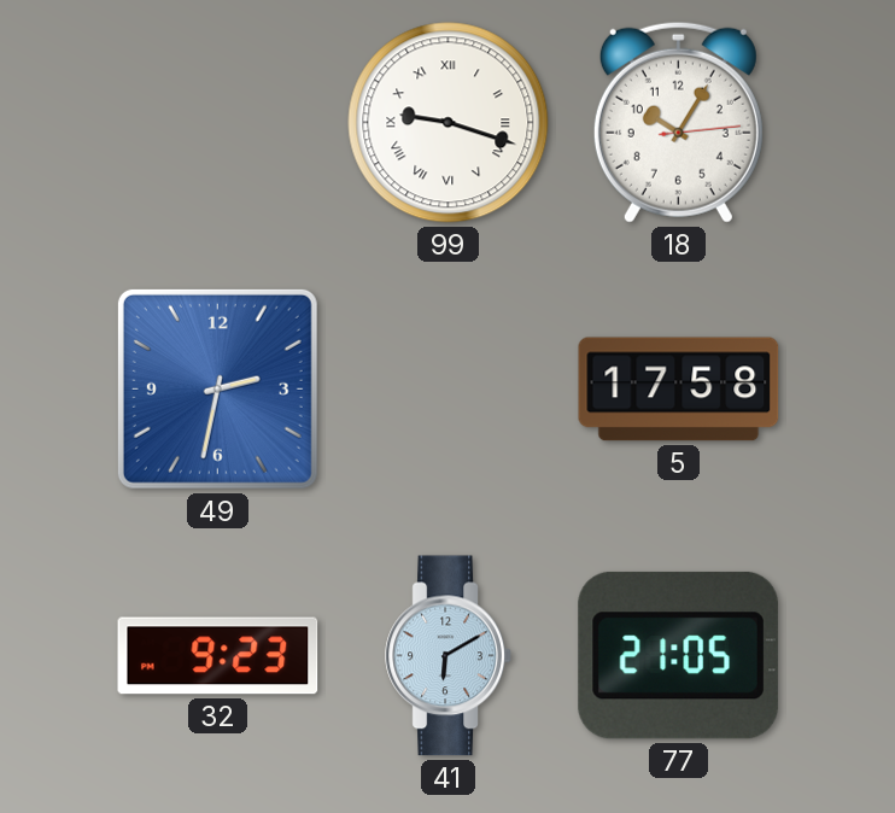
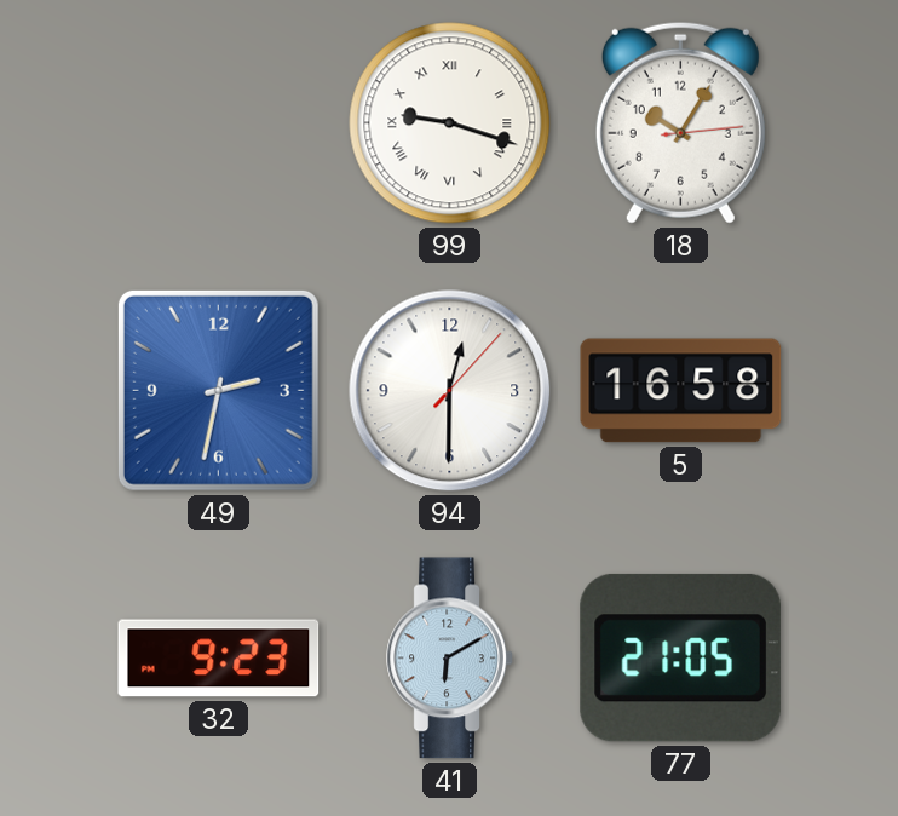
94: none -> 12:30 (450, 391)
5: 17:58 -> 16:58 (681, 391)
